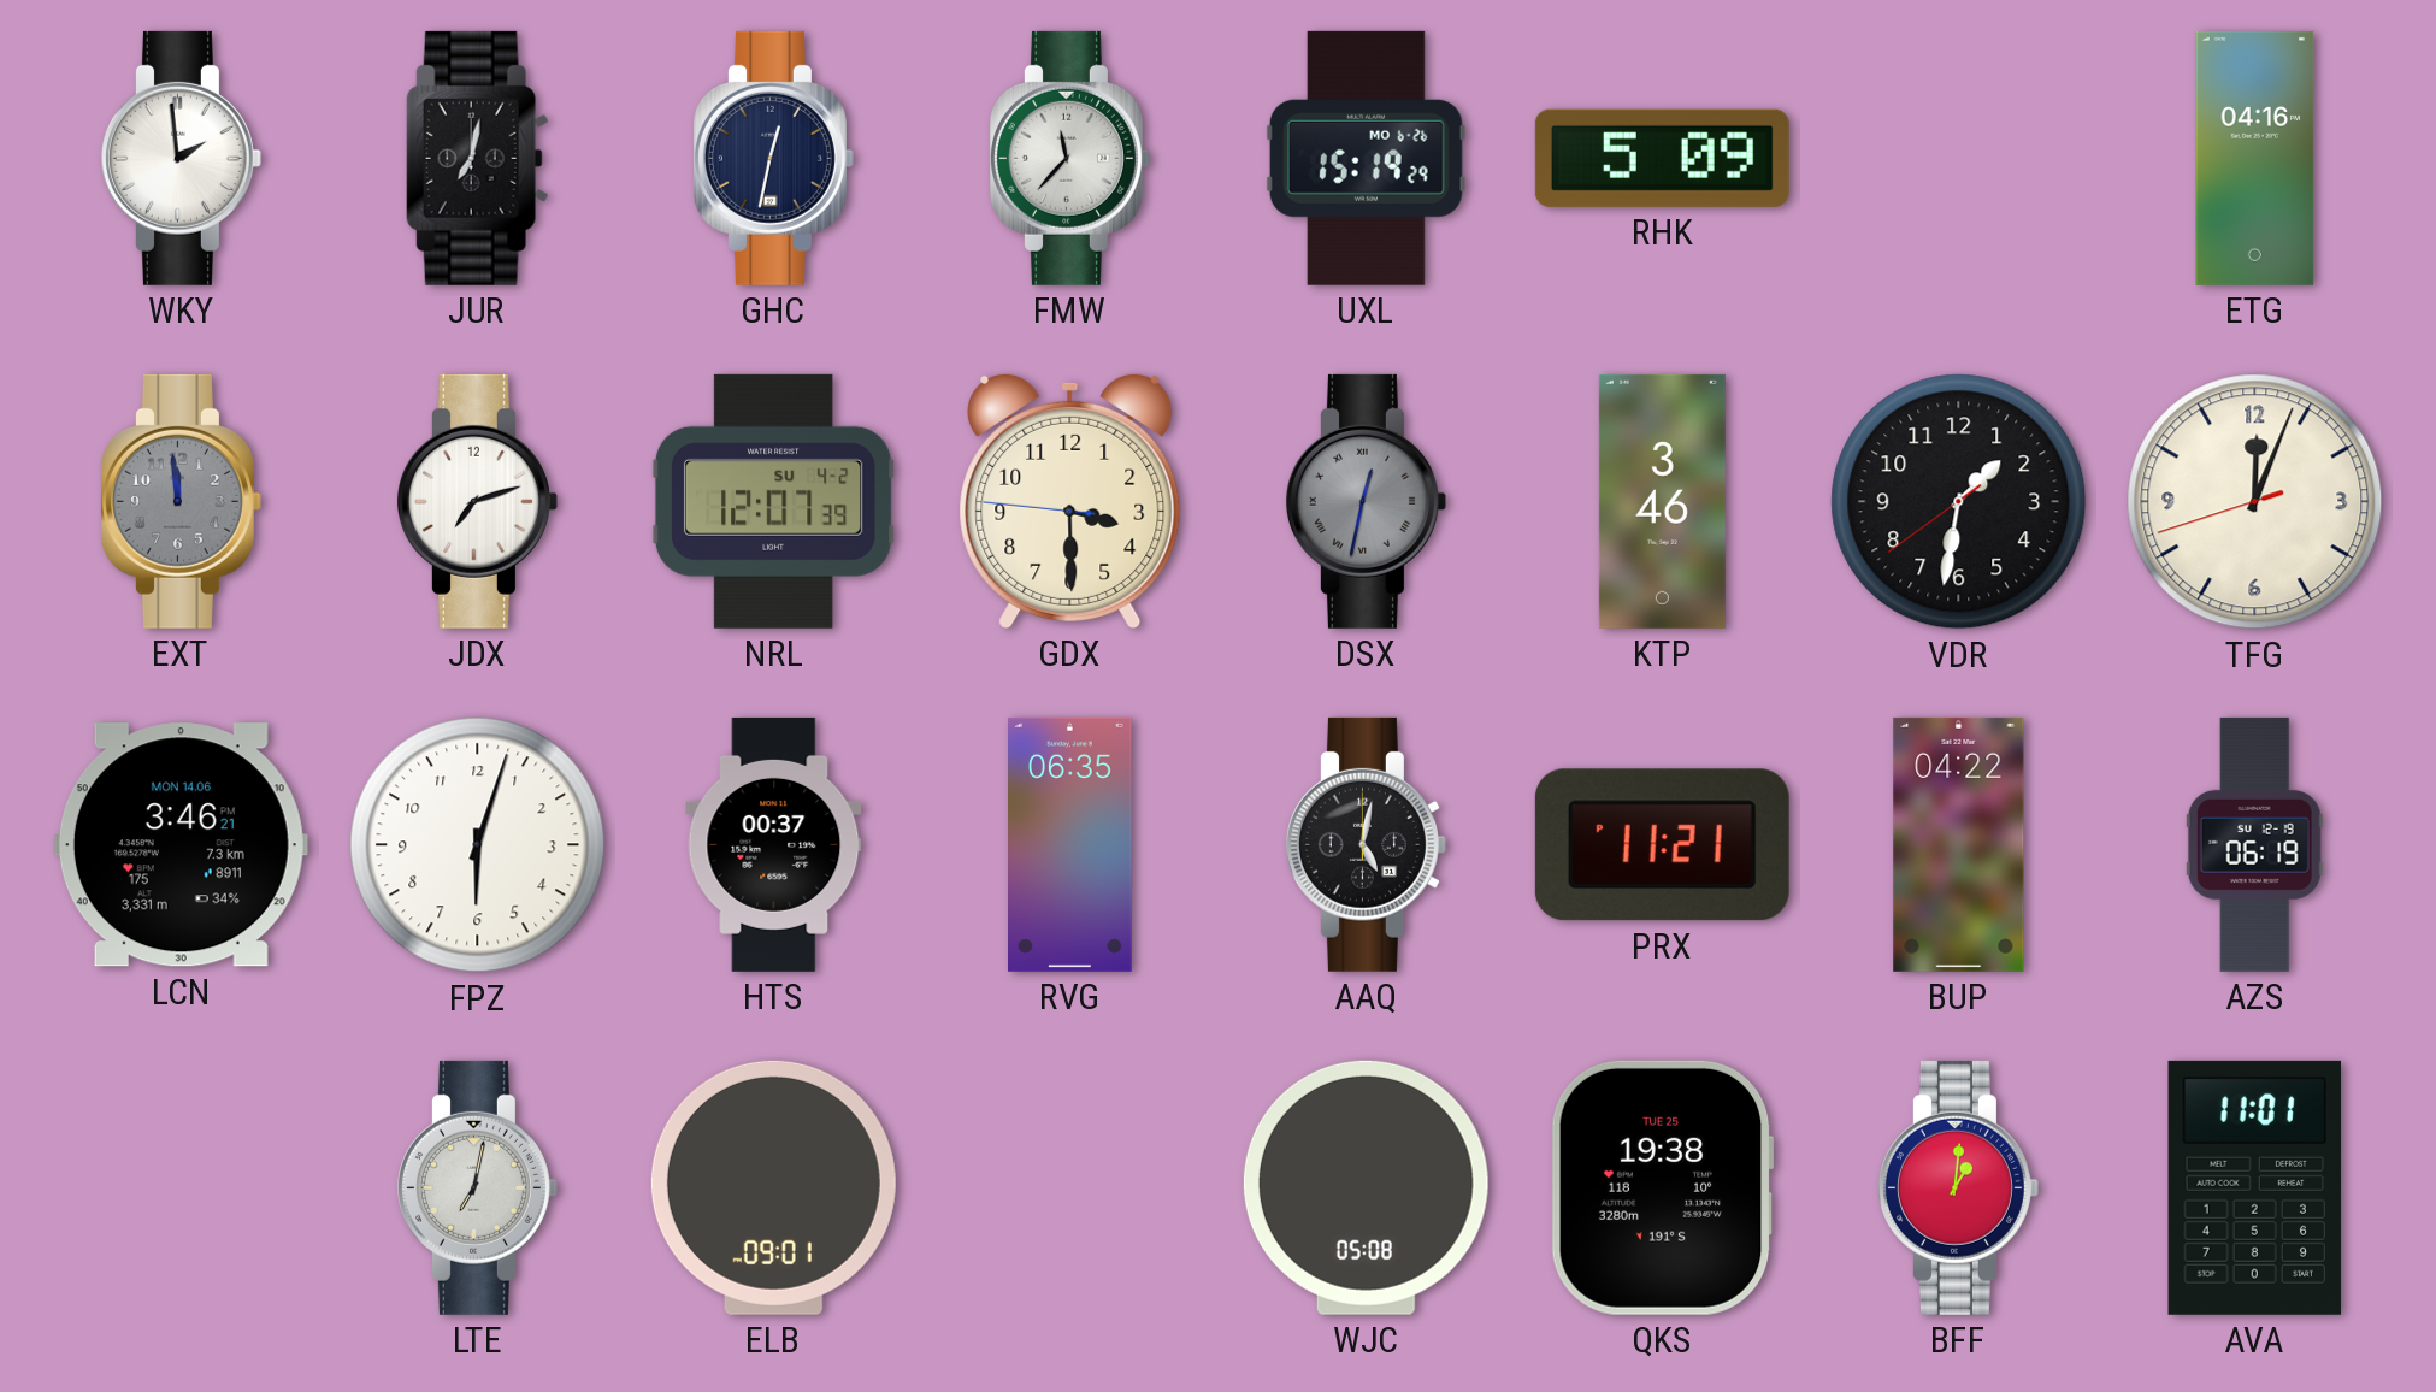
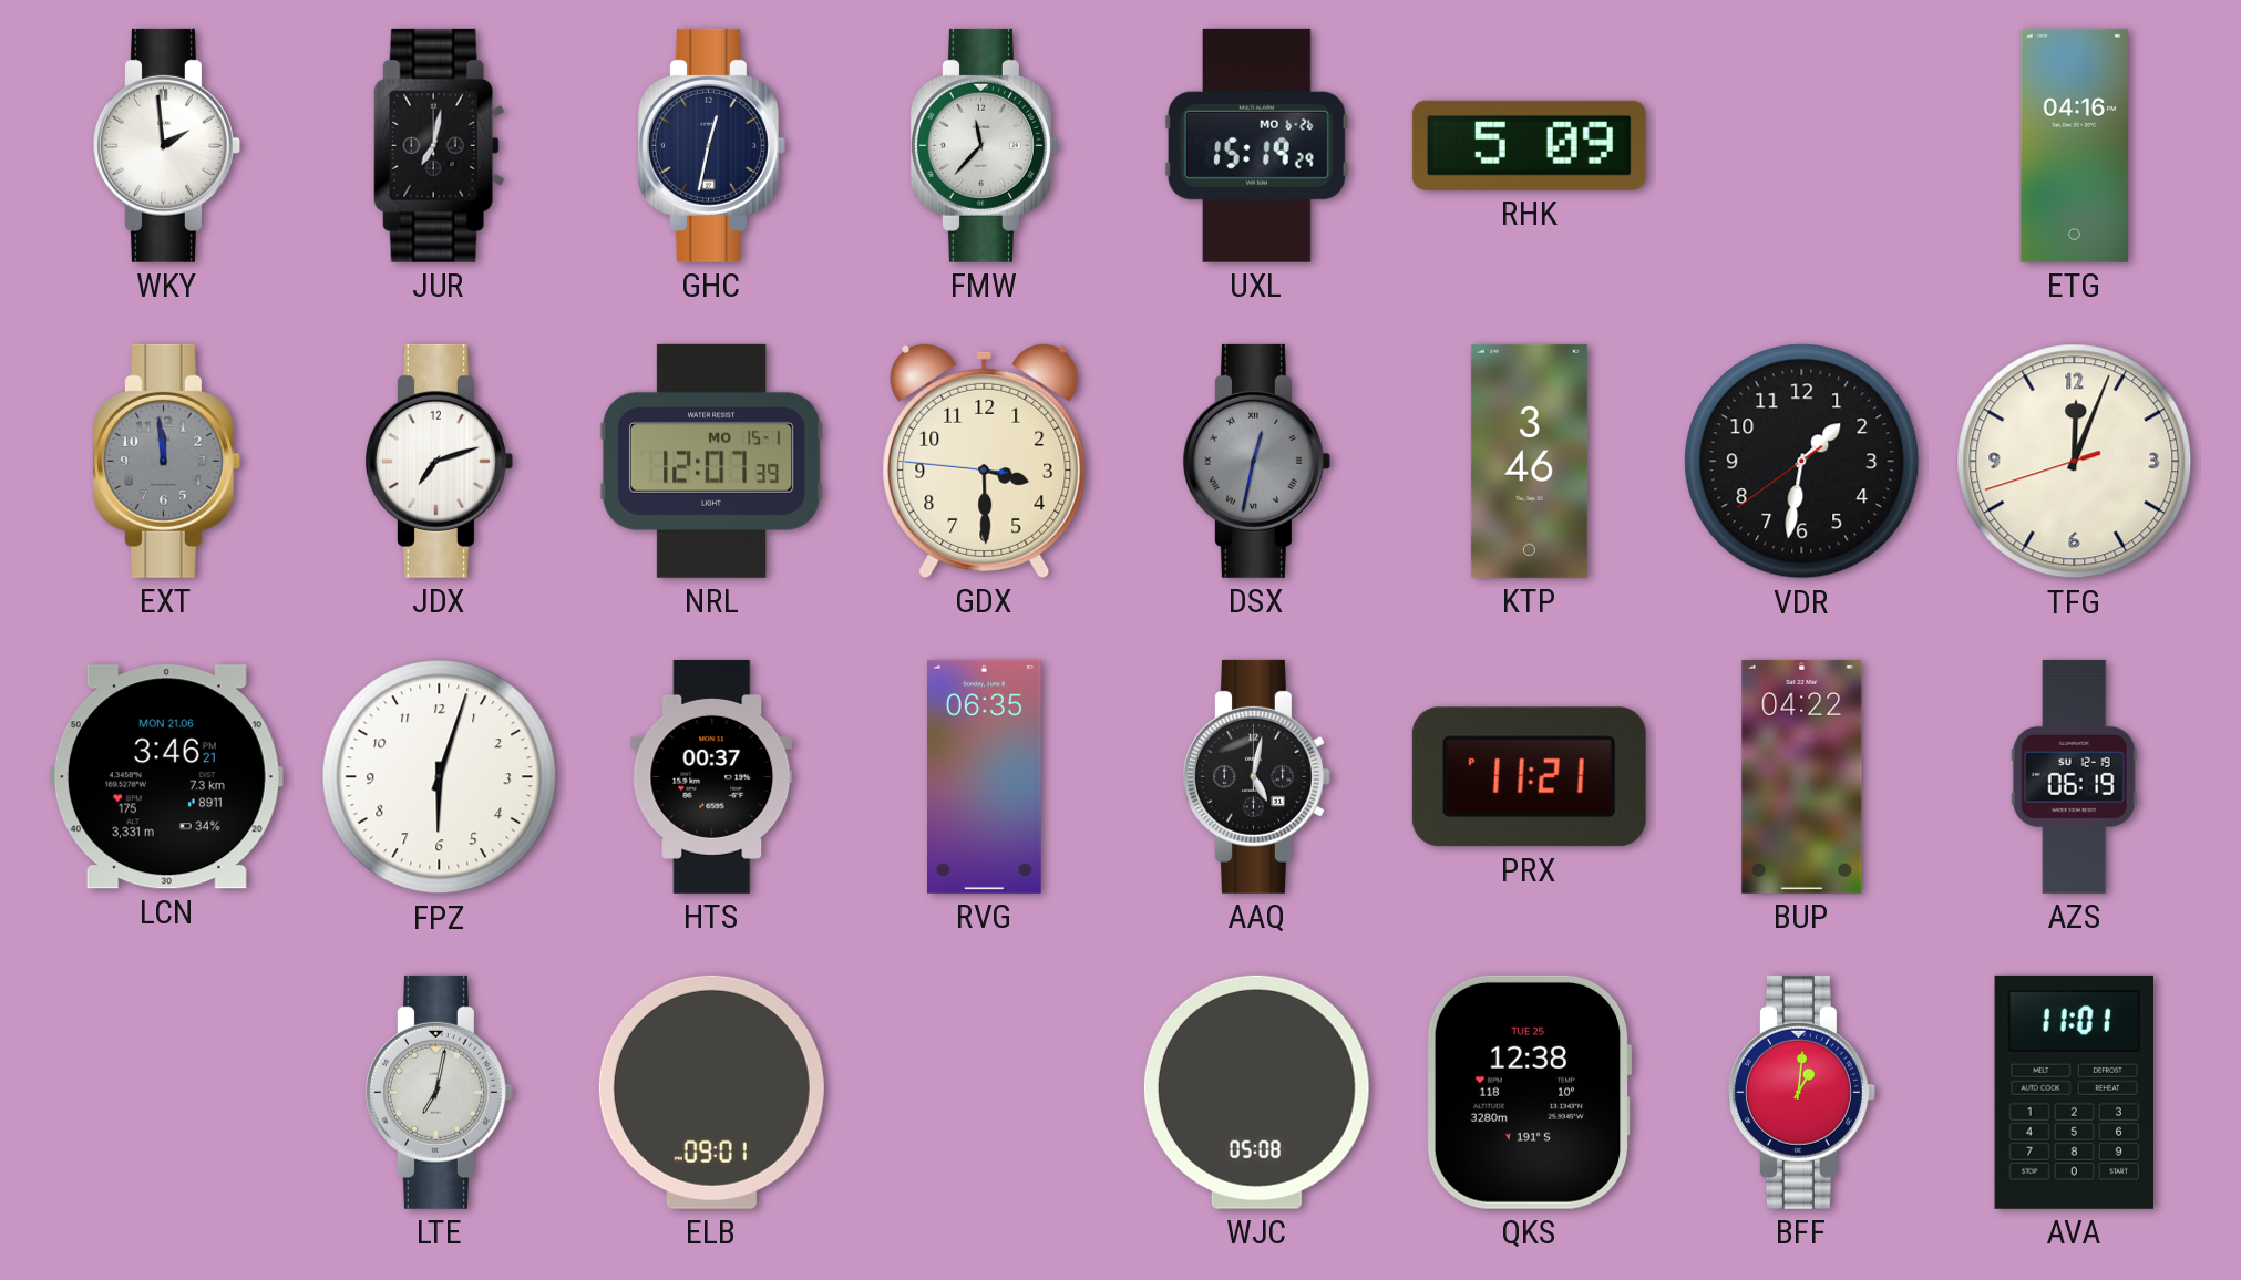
NRL date: SU 4-2 -> MO 15-1 (711, 461)
LCN date: MON 14.06 -> MON 21.06 (166, 777)
QKS: 19:38 -> 12:38 (1529, 1092)
